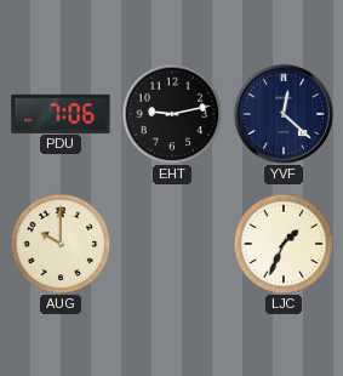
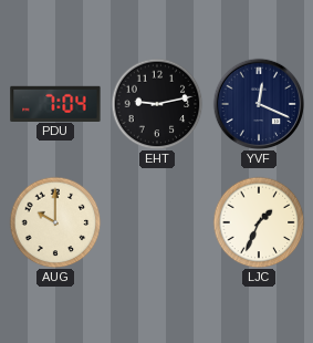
PDU: 7:06 -> 7:04 (55, 103)
YVF: 12:22 -> 12:19 (259, 104)
